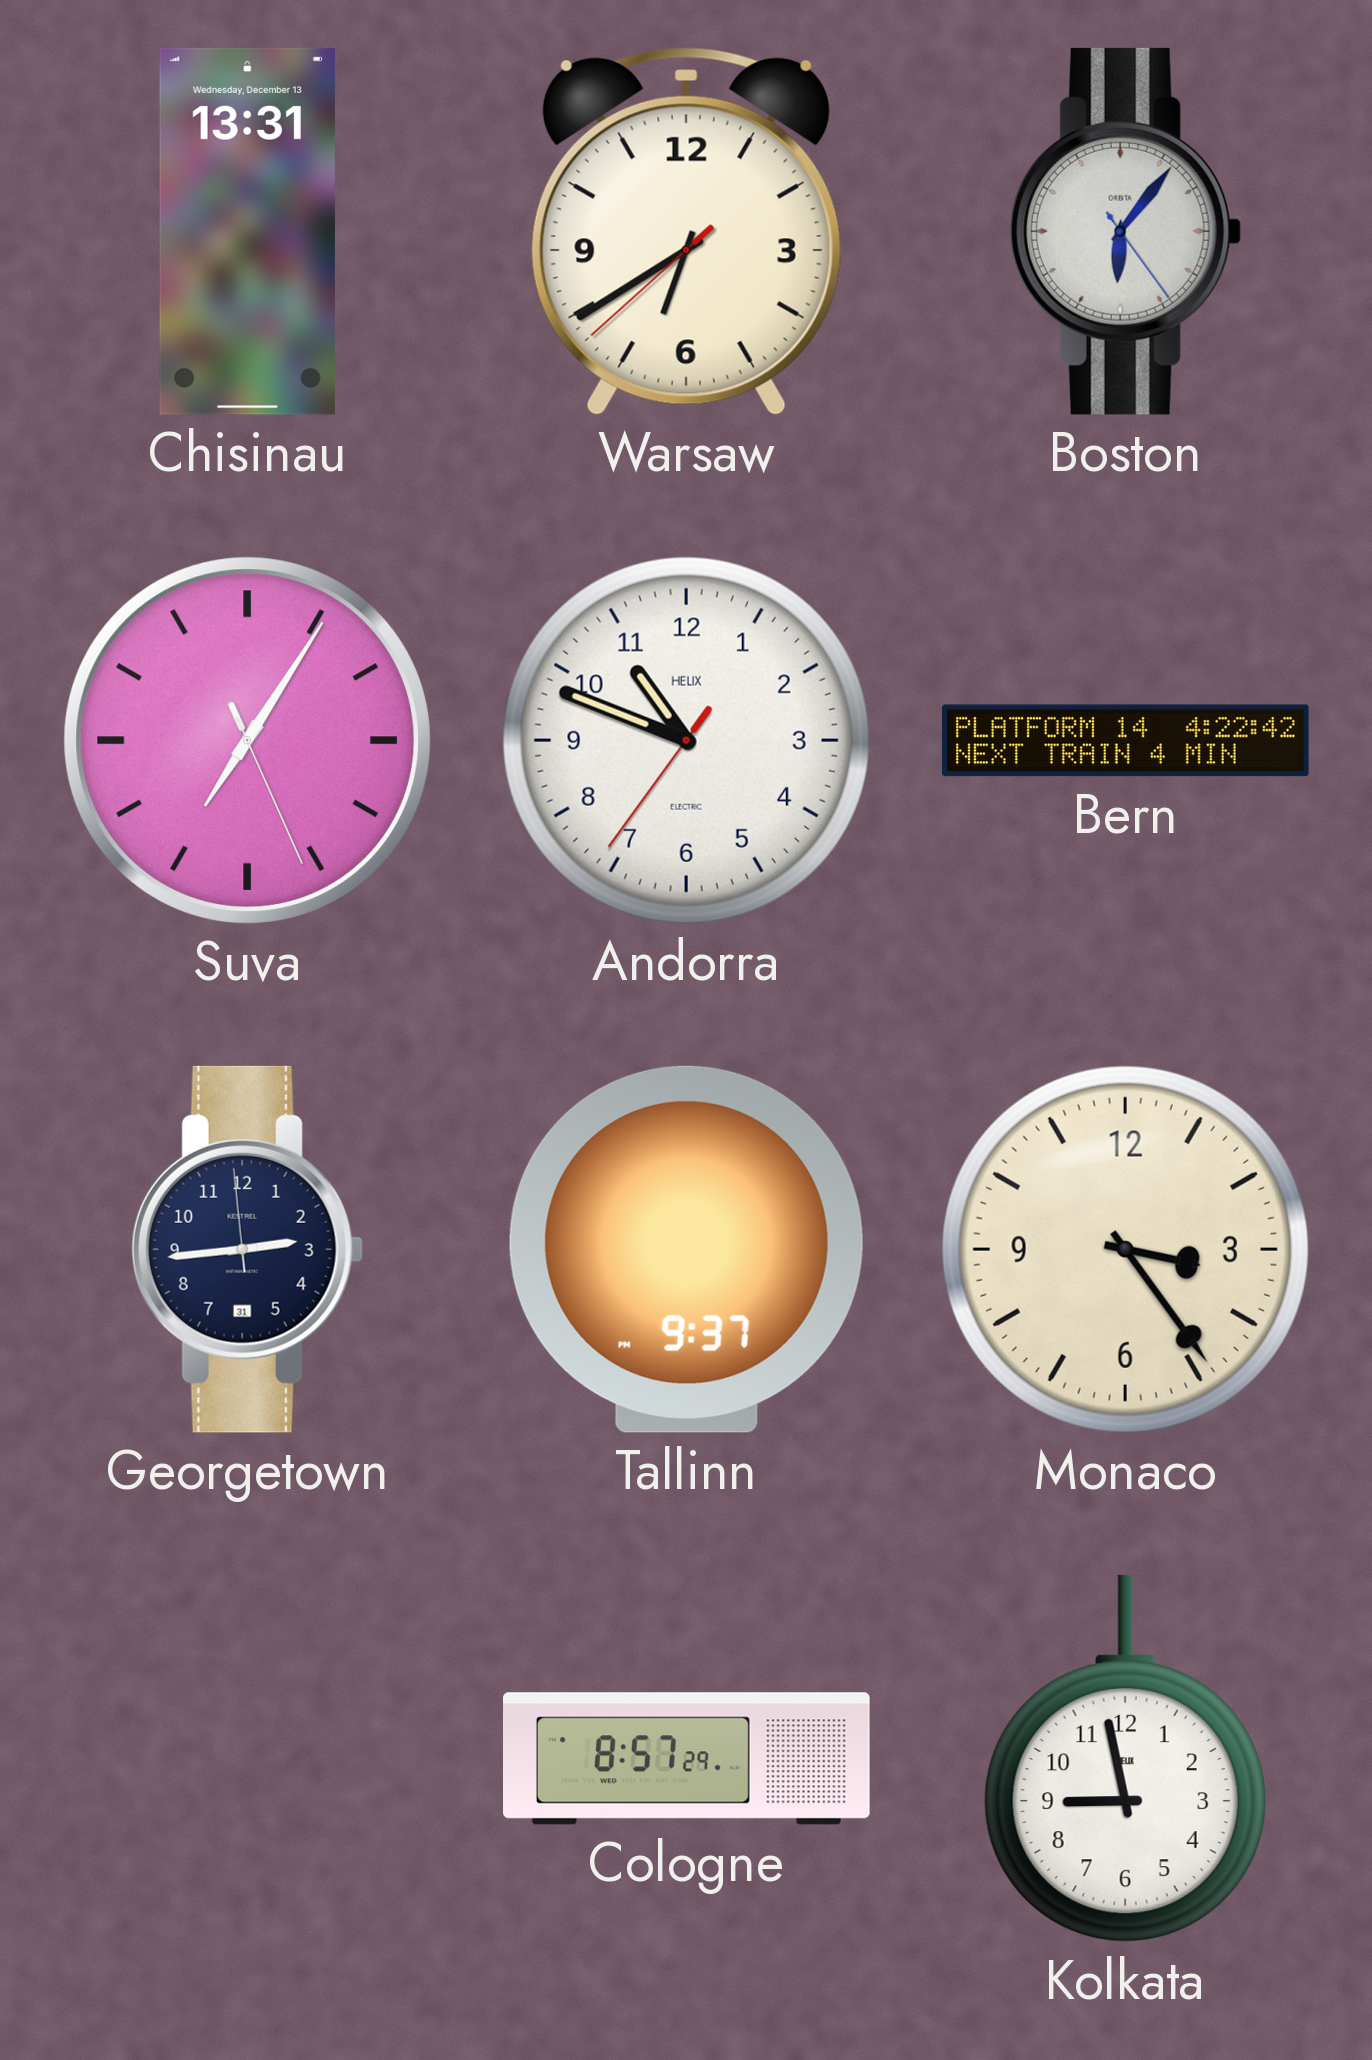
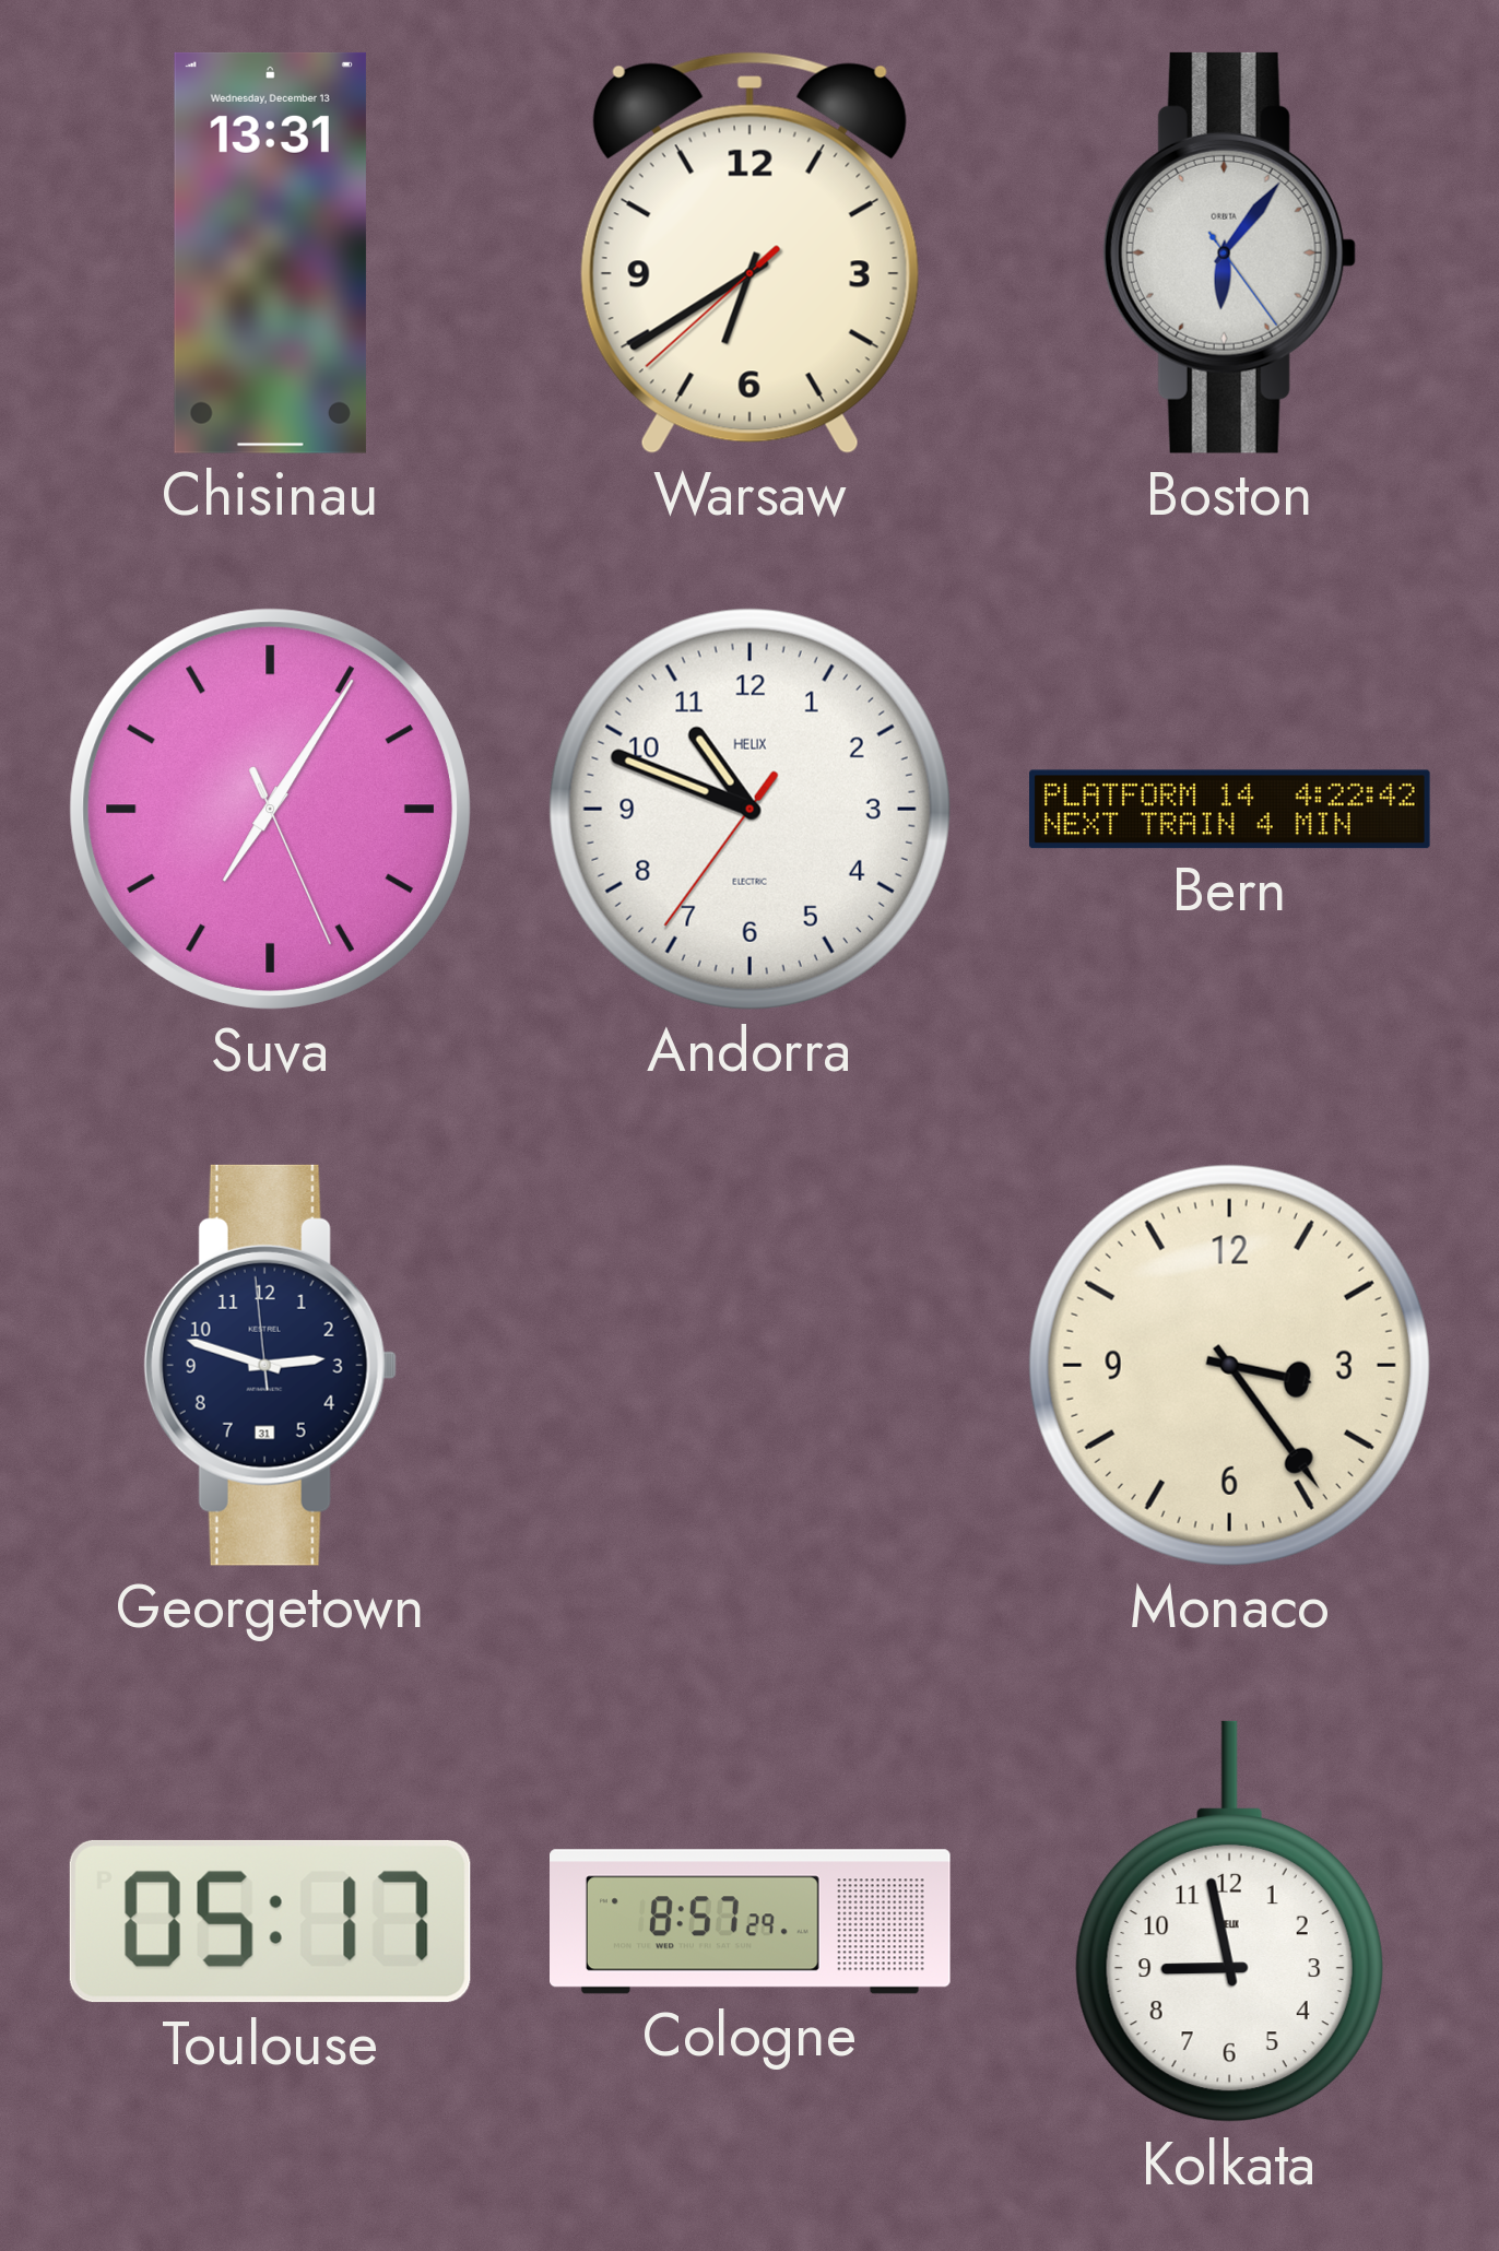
Georgetown: 2:43 -> 2:47 (270, 1365)
Tallinn: 9:37 -> none (686, 1249)
Toulouse: none -> 05:17 (270, 1921)
